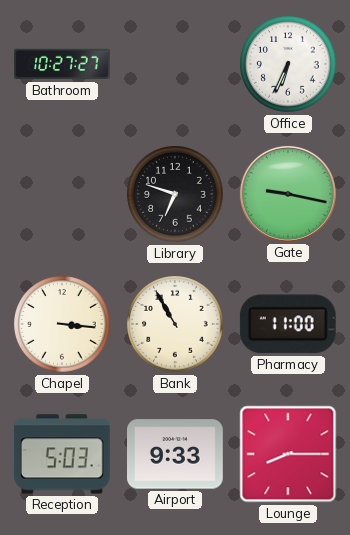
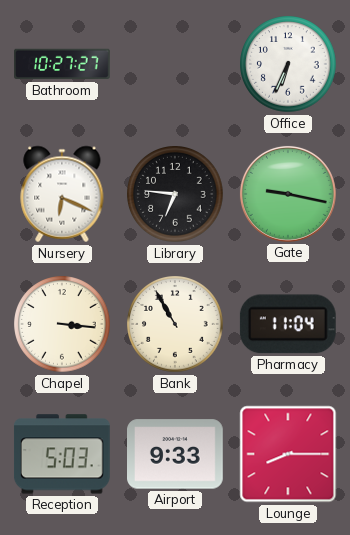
Nursery: none -> 6:19 (62, 194)
Library: 6:48 -> 6:46 (175, 194)
Pharmacy: 11:00 -> 11:04 (288, 324)
